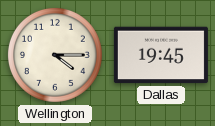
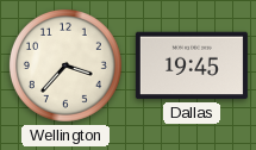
Wellington: 4:15 -> 3:37 (65, 65)
